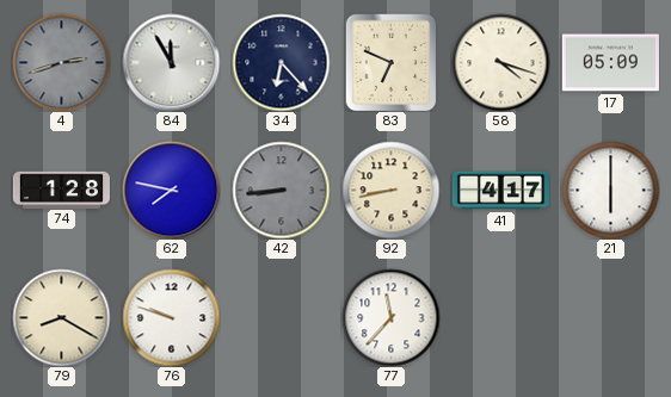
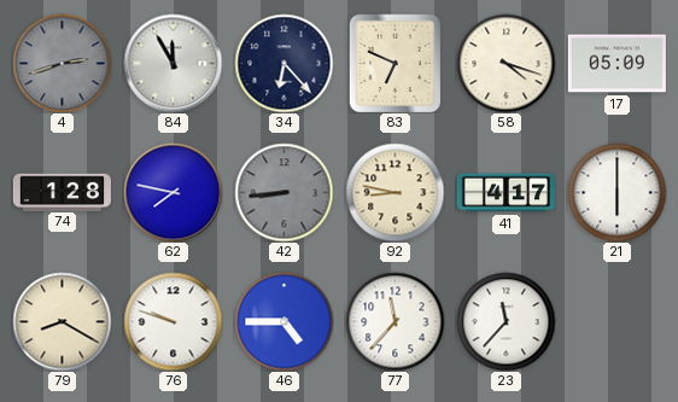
92: 8:43 -> 8:47 (394, 192)
46: none -> 4:45 (284, 321)
23: none -> 11:37 (505, 321)
